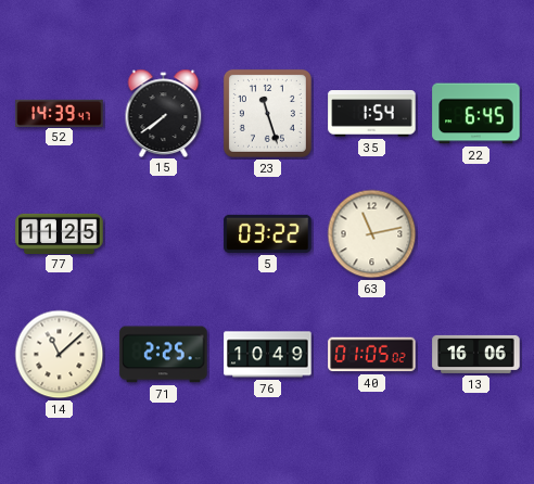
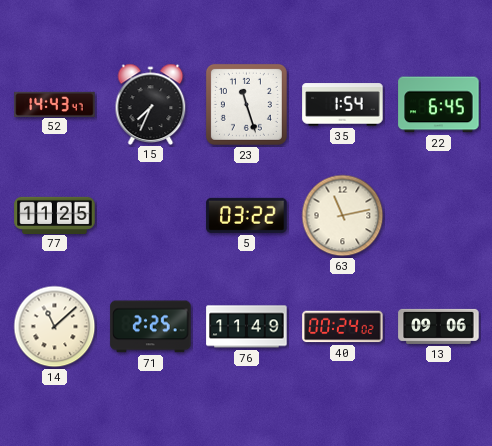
52: 14:39 -> 14:43 (55, 104)
15: 7:39 -> 7:34 (151, 104)
76: 10:49 -> 11:49 (247, 327)
40: 01:05 -> 00:24 (343, 327)
13: 16:06 -> 09:06 (439, 326)
